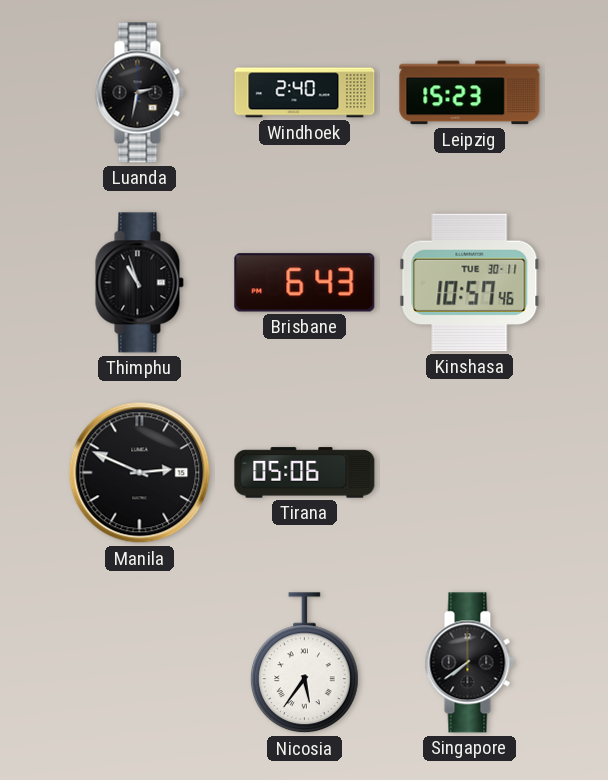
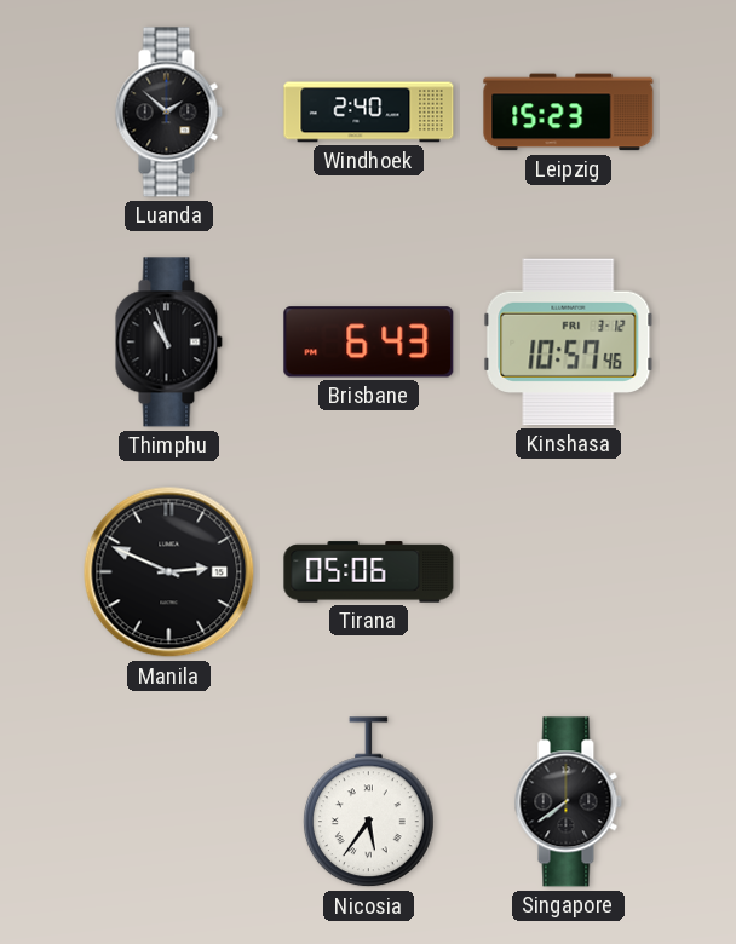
Luanda: 2:32 -> 1:52 (168, 113)
Kinshasa date: TUE 30-11 -> FRI 3-12 (569, 343)
